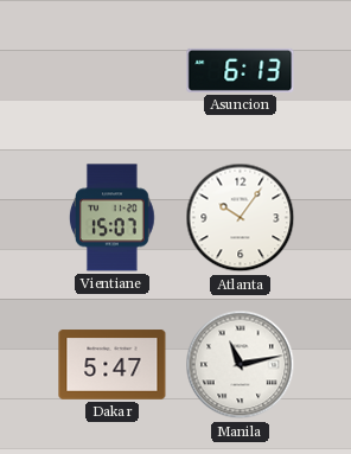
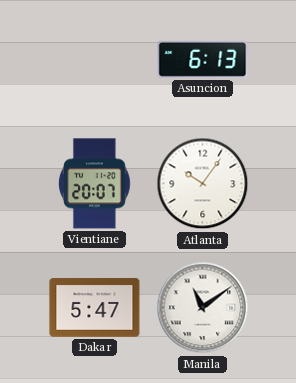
Vientiane: 15:07 -> 20:07 (94, 184)
Manila: 11:13 -> 11:09 (203, 308)
